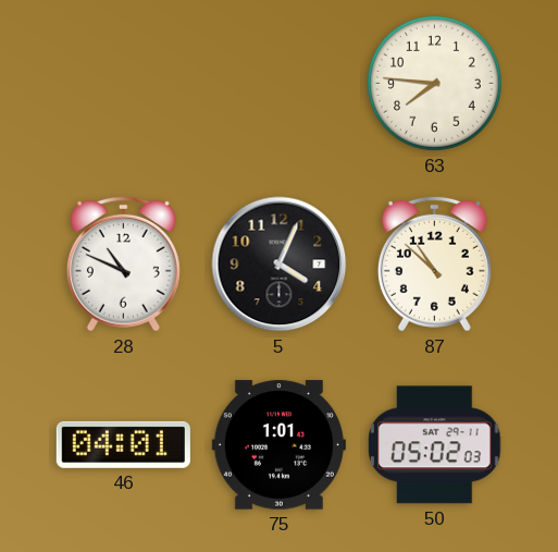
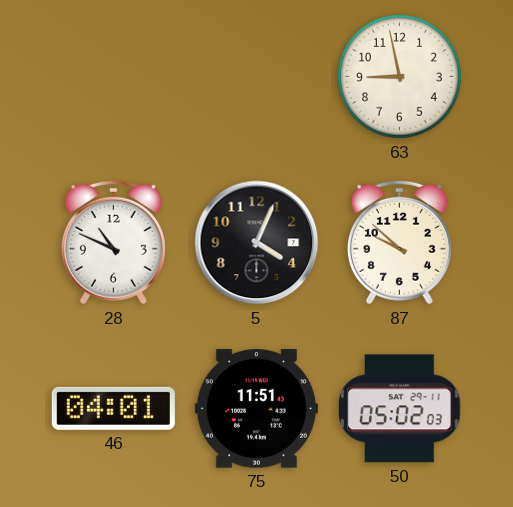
63: 7:46 -> 8:58 (400, 77)
87: 10:52 -> 9:52 (399, 242)
75: 1:01 -> 11:51 (256, 409)
